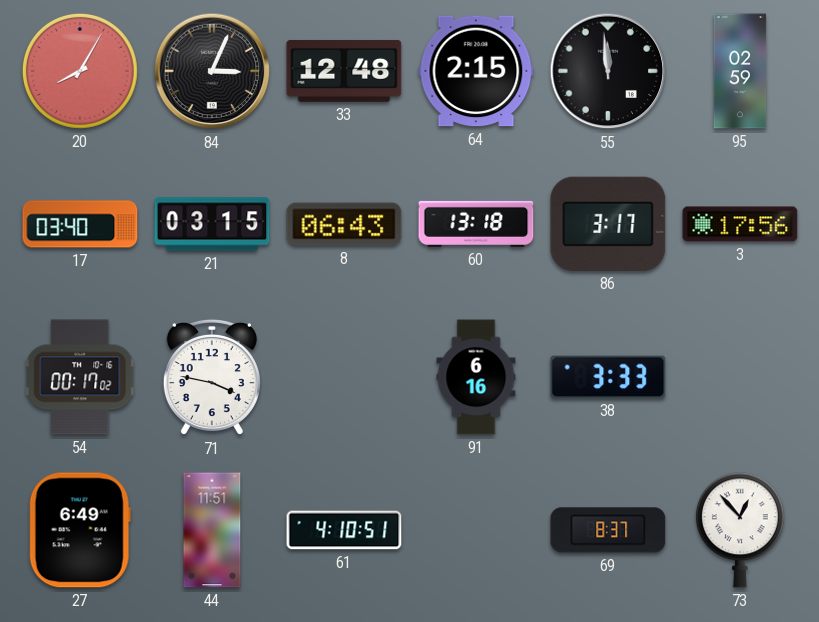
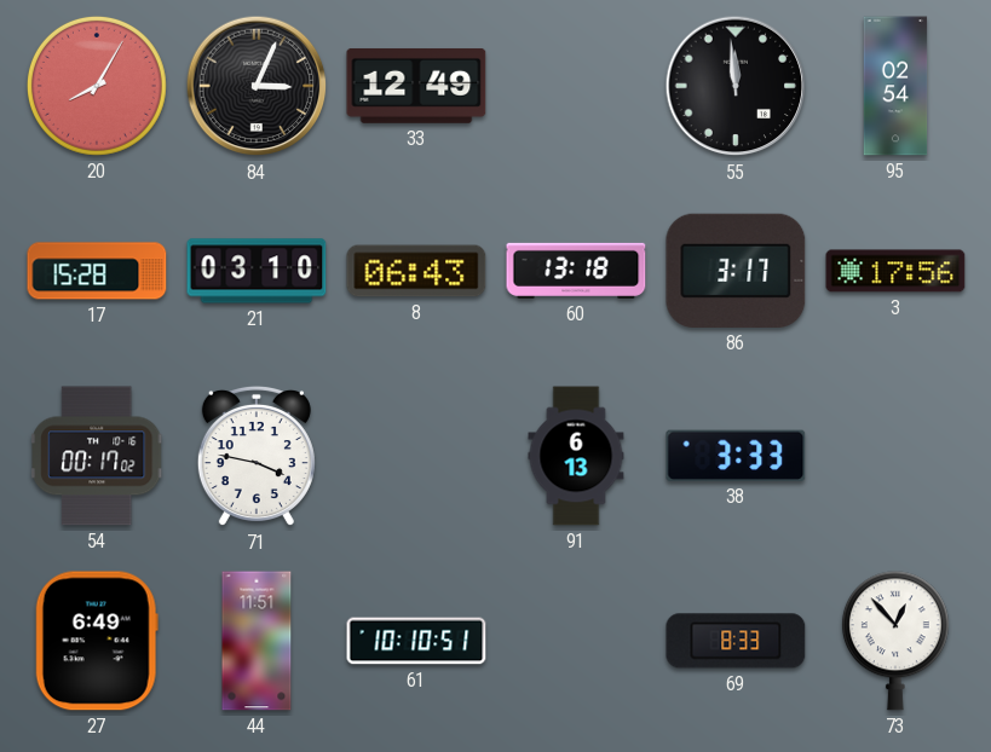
33: 12:48 -> 12:49 (416, 86)
64: 2:15 -> none (476, 71)
95: 02:59 -> 02:54 (895, 86)
17: 03:40 -> 15:28 (97, 271)
21: 03:15 -> 03:10 (257, 271)
91: 6:16 -> 6:13 (576, 456)
61: 4:10 -> 10:10 (416, 641)
69: 8:37 -> 8:33 (736, 641)
